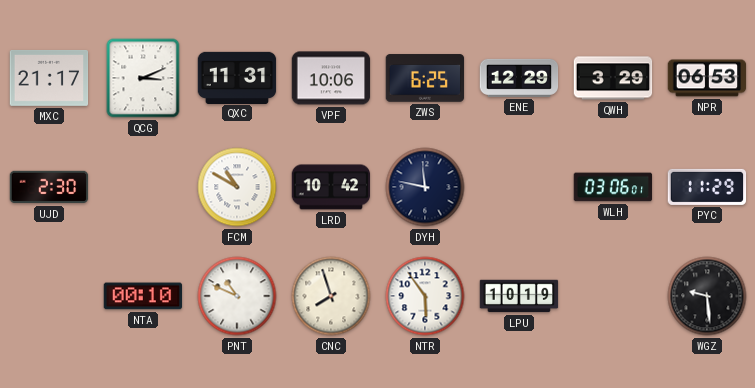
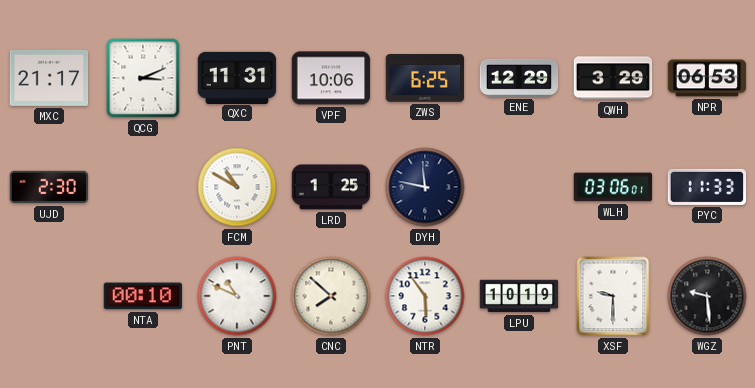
LRD: 10:42 -> 1:25 (331, 187)
PYC: 11:29 -> 11:33 (707, 187)
CNC: 7:57 -> 7:52 (331, 296)
XSF: none -> 9:30 (613, 296)
